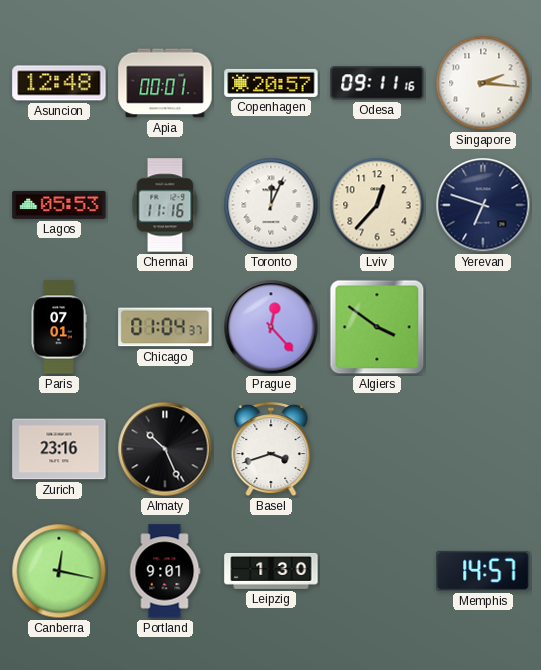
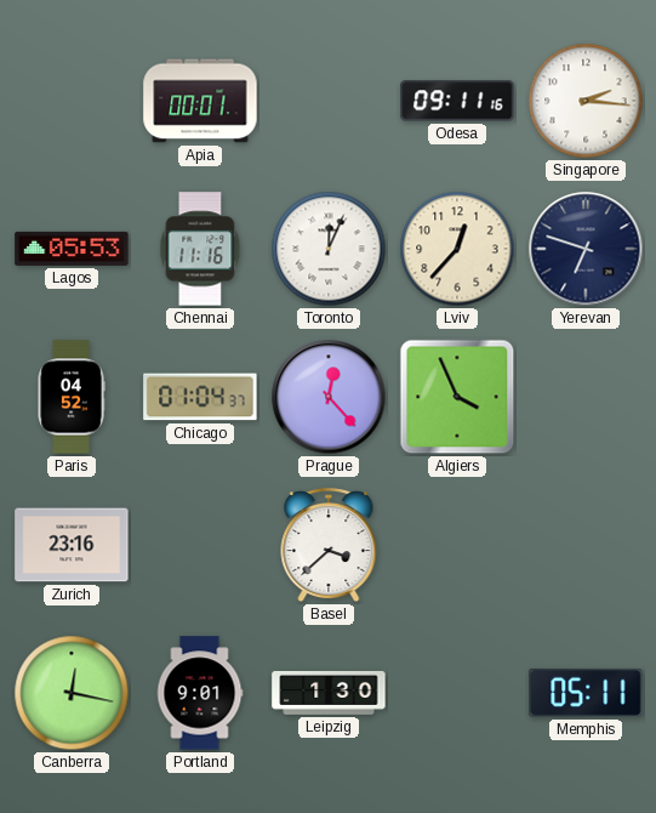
Asuncion: 12:48 -> none (59, 83)
Copenhagen: 20:57 -> none (271, 83)
Paris: 07:01 -> 04:52 (72, 397)
Algiers: 3:51 -> 3:56 (457, 397)
Almaty: 10:26 -> none (165, 449)
Basel: 3:42 -> 3:38 (329, 546)
Memphis: 14:57 -> 05:11 (586, 693)
